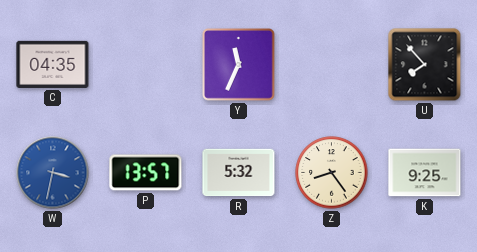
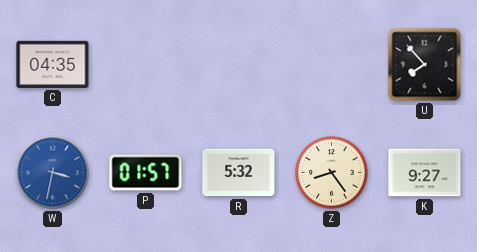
Y: 11:34 -> none (239, 65)
P: 13:57 -> 01:57 (146, 173)
K: 9:25 -> 9:27 (425, 173)
